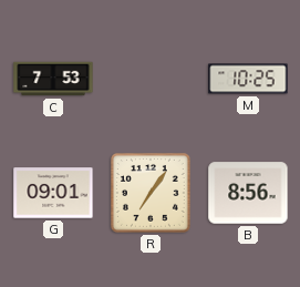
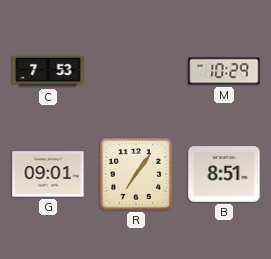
M: 10:25 -> 10:29 (224, 71)
B: 8:56 -> 8:51 (224, 174)
